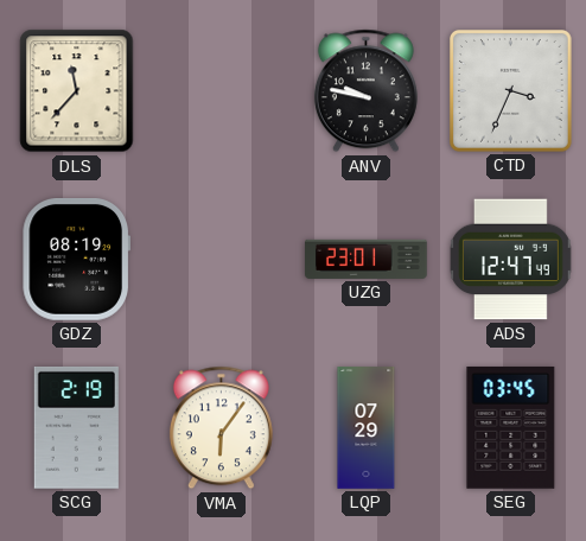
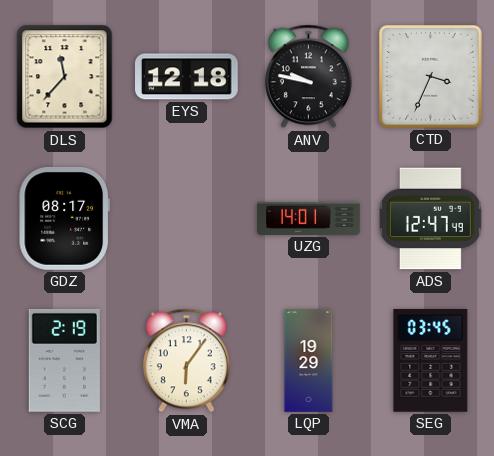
EYS: none -> 12:18 (187, 77)
GDZ: 08:19 -> 08:17 (64, 219)
UZG: 23:01 -> 14:01 (309, 218)
LQP: 07:29 -> 19:29 (309, 361)
